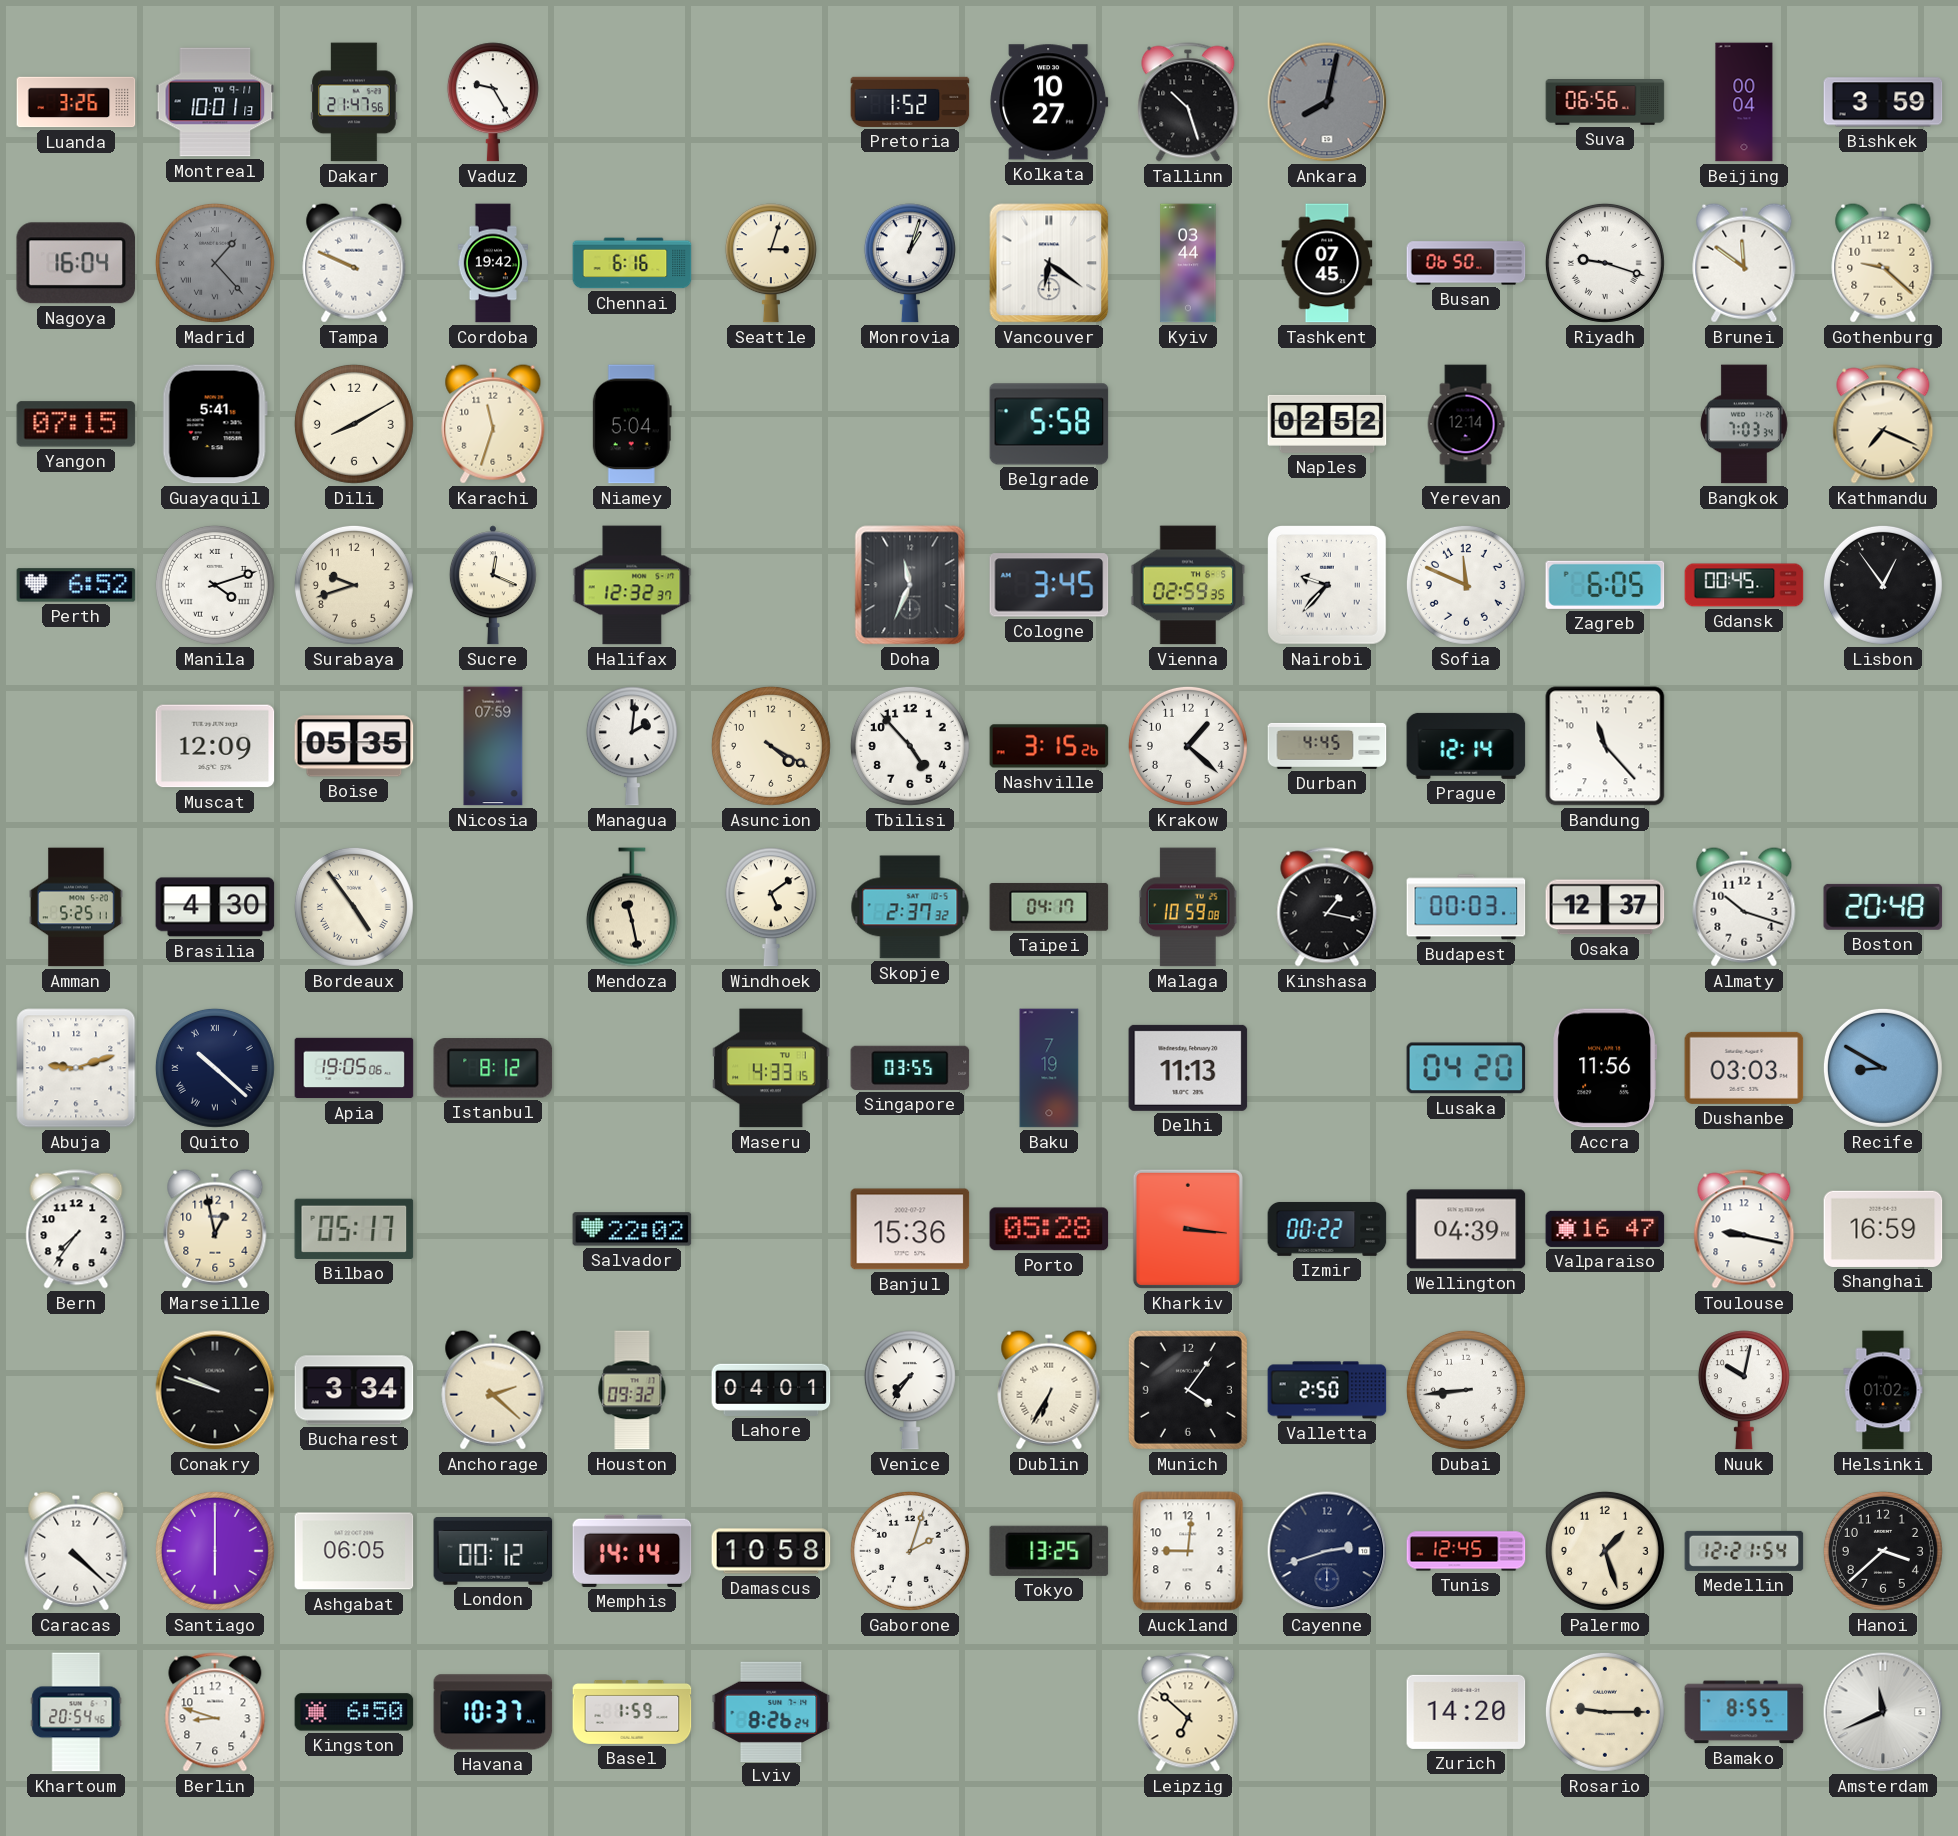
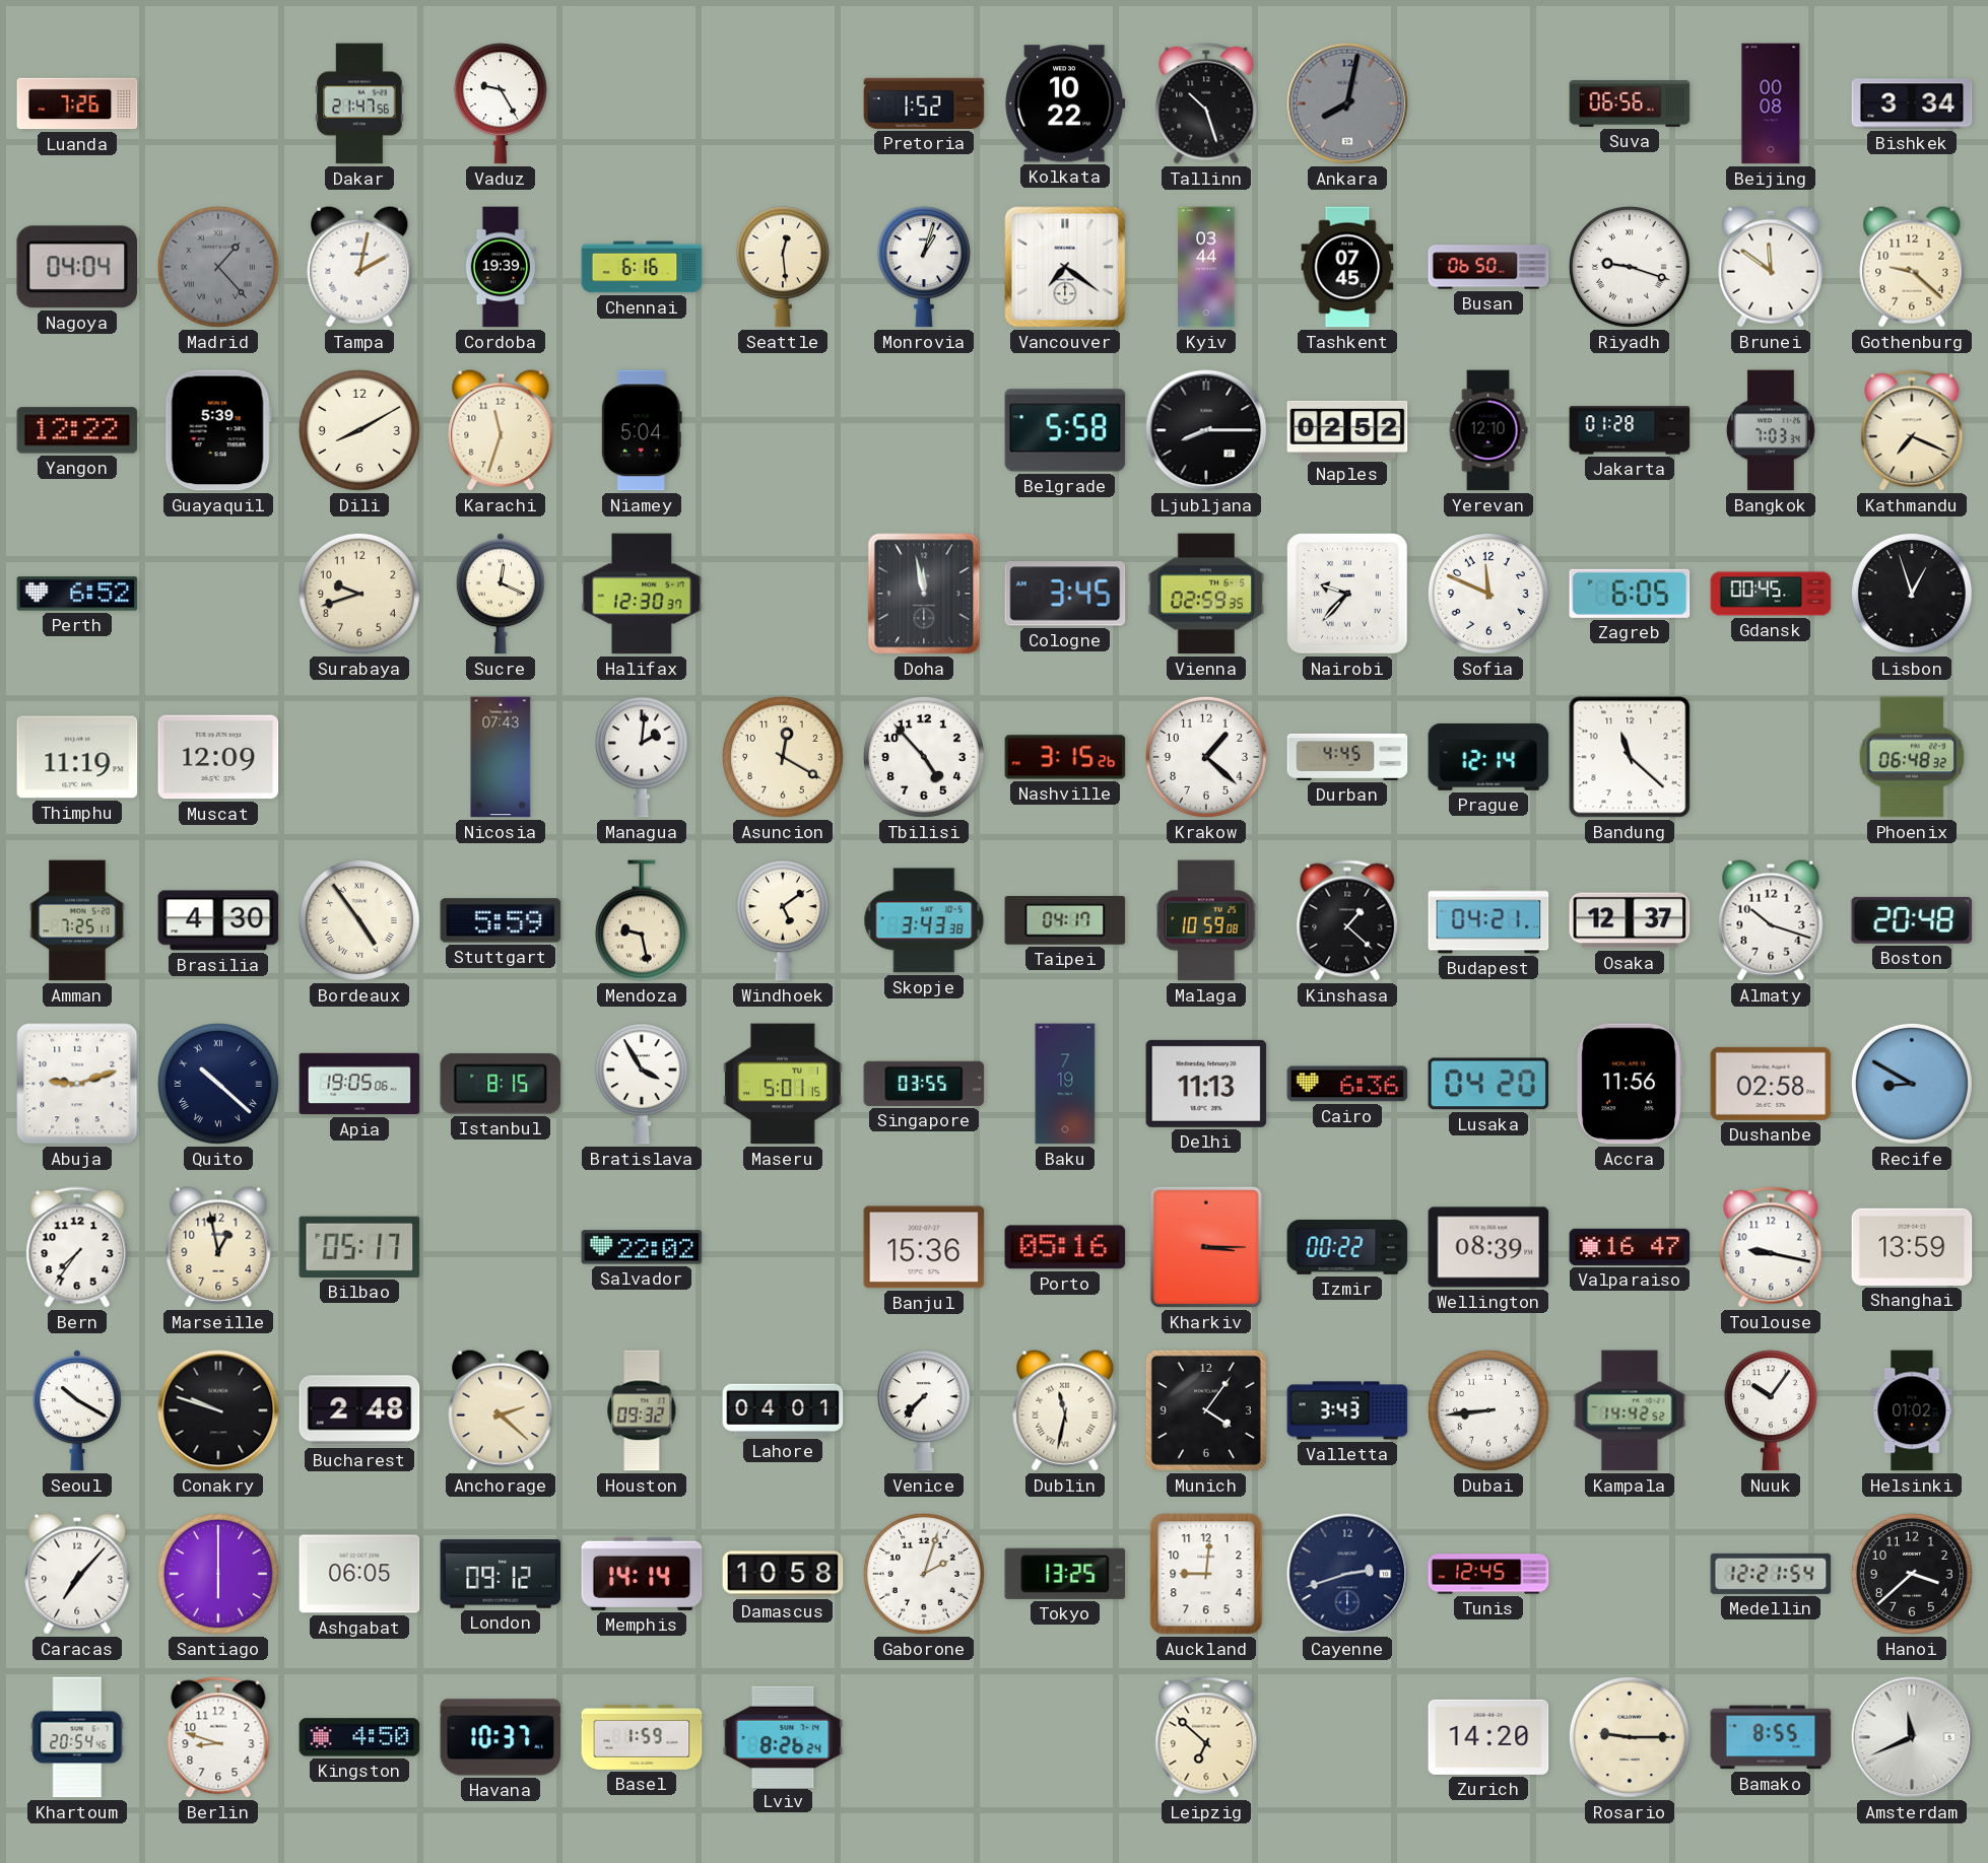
Luanda: 3:26 -> 7:26 (77, 103)
Montreal: 10:01 -> none (215, 102)
Kolkata: 10:27 -> 10:22 (1065, 103)
Beijing: 00:04 -> 00:08 (1771, 103)
Bishkek: 3:59 -> 3:34 (1912, 103)
Nagoya: 16:04 -> 04:04 (76, 267)
Tampa: 9:49 -> 2:02 (359, 267)
Cordoba: 19:42 -> 19:39 (501, 267)
Seattle: 3:03 -> 12:29 (783, 267)
Vancouver: 6:21 -> 7:21 (1065, 267)
Yangon: 07:15 -> 12:22 (77, 430)
Guayaquil: 5:41 -> 5:39 (218, 430)
Ljubljana: none -> 8:15 (1206, 430)
Yerevan: 12:14 -> 12:10 (1488, 430)
Jakarta: none -> 01:28 (1630, 430)
Manila: 4:12 -> none (215, 585)
Halifax: 12:32 -> 12:30 (642, 594)
Doha: 11:34 -> 11:58 (924, 594)
Lisbon: 12:54 -> 12:57 (1912, 594)
Thimphu: none -> 11:19 (77, 757)
Boise: 05:35 -> none (354, 746)
Nicosia: 07:59 -> 07:43 (501, 757)
Asuncion: 4:20 -> 12:20 (783, 757)
Bandung: 11:23 -> 11:22 (1630, 757)
Phoenix: none -> 06:48 (1912, 757)
Amman: 5:25 -> 7:25 (77, 920)
Stuttgart: none -> 5:59 (501, 920)
Mendoza: 11:28 -> 9:28 (642, 920)
Skopje: 2:37 -> 3:43 (924, 920)
Kinshasa: 1:17 -> 1:22 (1347, 920)
Budapest: 00:03 -> 04:21 (1488, 920)
Istanbul: 8:12 -> 8:15 (501, 1084)
Bratislava: none -> 3:55 (642, 1084)
Maseru: 4:33 -> 5:01 (783, 1084)
Cairo: none -> 6:36 (1347, 1084)
Dushanbe: 03:03 -> 02:58 (1771, 1084)
Porto: 05:28 -> 05:16 (1065, 1247)
Kharkiv: 3:16 -> 3:15 (1206, 1247)
Wellington: 04:39 -> 08:39 (1488, 1247)
Shanghai: 16:59 -> 13:59 (1912, 1247)
Seoul: none -> 10:20 (77, 1410)
Bucharest: 3:34 -> 2:48 (359, 1410)
Venice: 7:36 -> 7:37 (924, 1410)
Dublin: 6:35 -> 11:32 (1065, 1410)
Valletta: 2:50 -> 3:43 (1347, 1410)
Kampala: none -> 14:42 (1630, 1410)
Nuuk: 10:02 -> 10:06 (1771, 1410)
Caracas: 4:22 -> 7:07 (77, 1574)
London: 00:12 -> 09:12 (501, 1575)
Palermo: 1:27 -> none (1605, 1551)
Kingston: 6:50 -> 4:50 (359, 1737)
